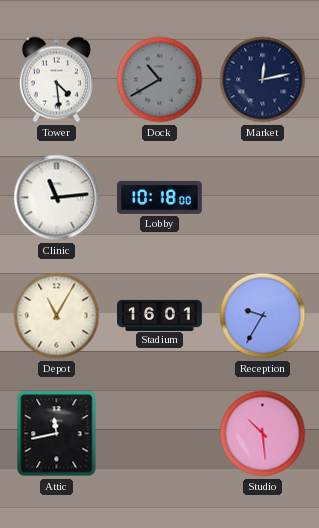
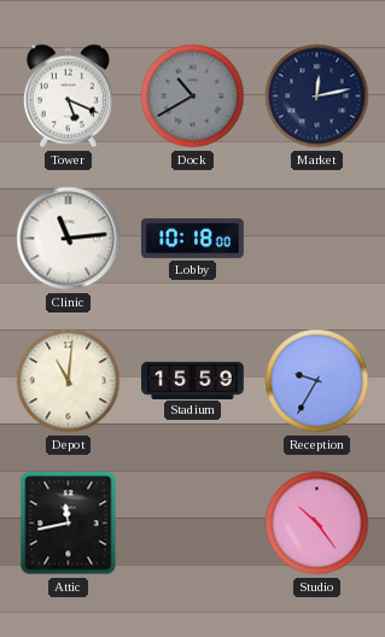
Tower: 4:29 -> 5:19 (68, 97)
Depot: 11:05 -> 11:01 (69, 381)
Stadium: 16:01 -> 15:59 (193, 380)
Studio: 10:29 -> 10:24 (317, 524)
